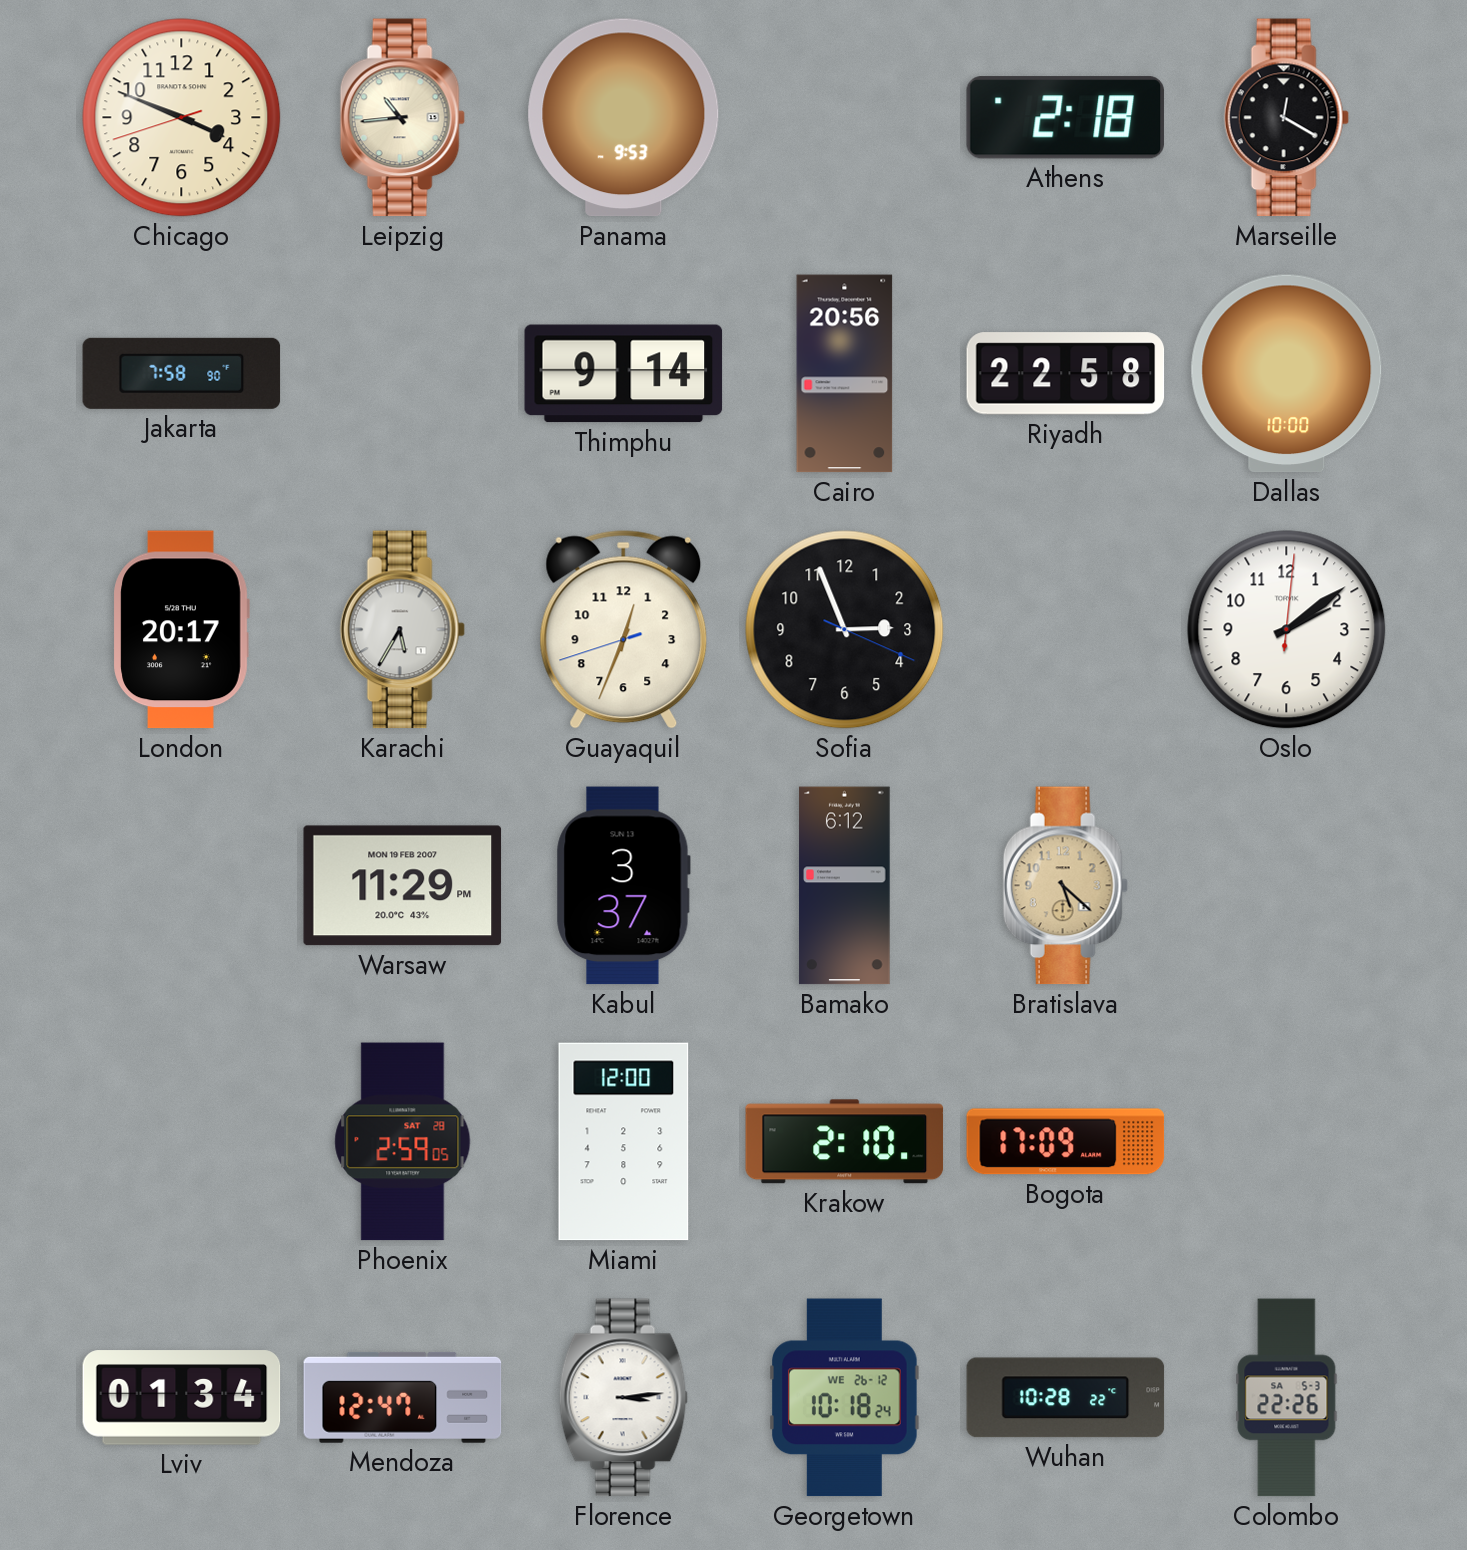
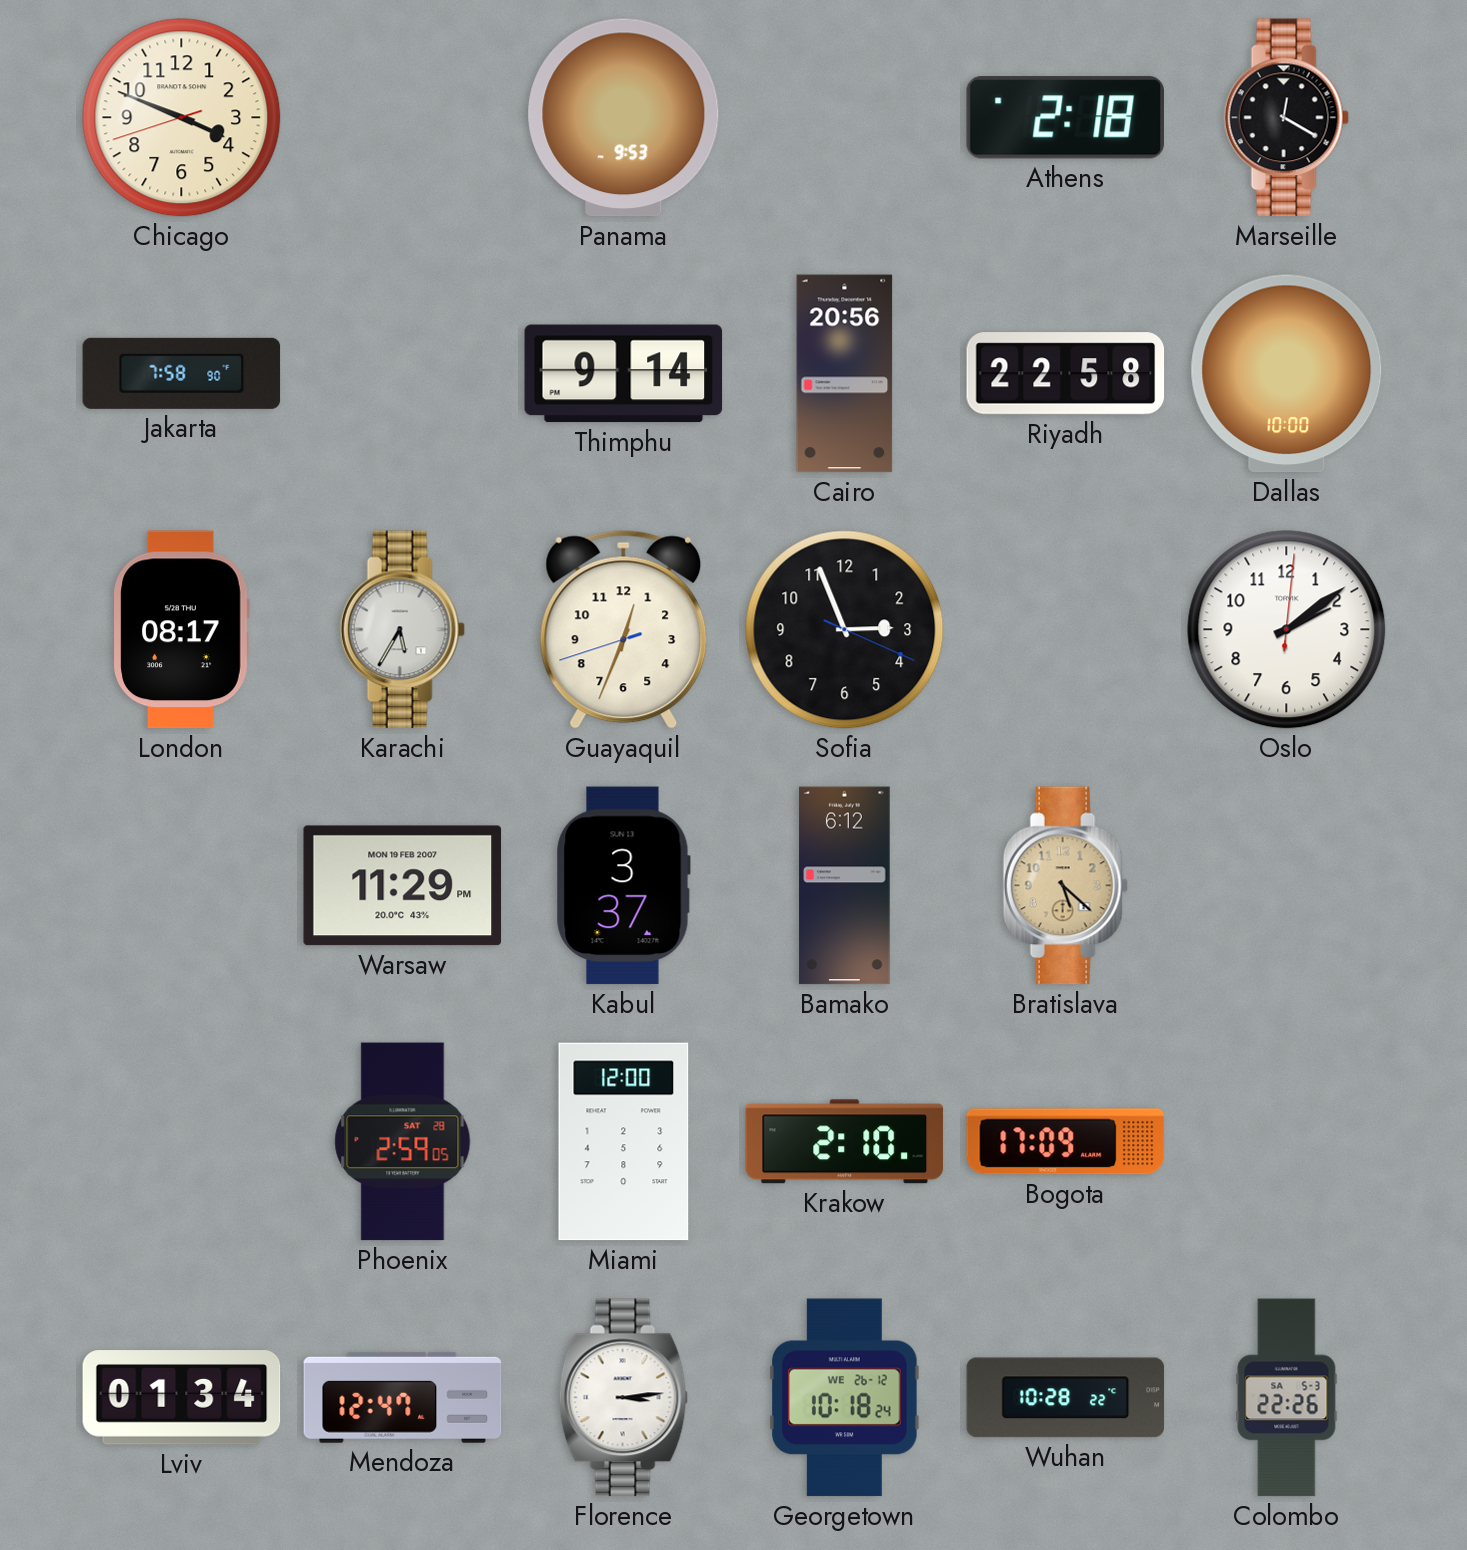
Leipzig: 10:44 -> none (402, 118)
London: 20:17 -> 08:17 (181, 630)
